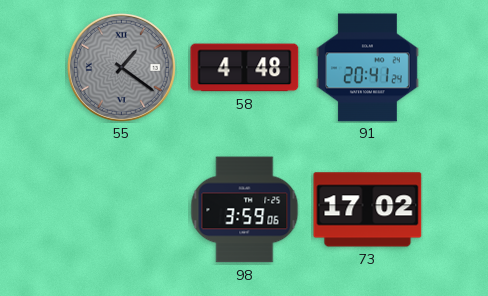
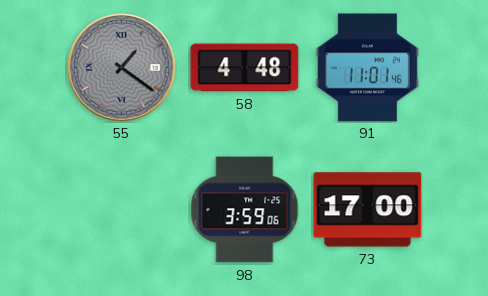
91: 20:41 -> 11:01 (367, 68)
73: 17:02 -> 17:00 (368, 210)
